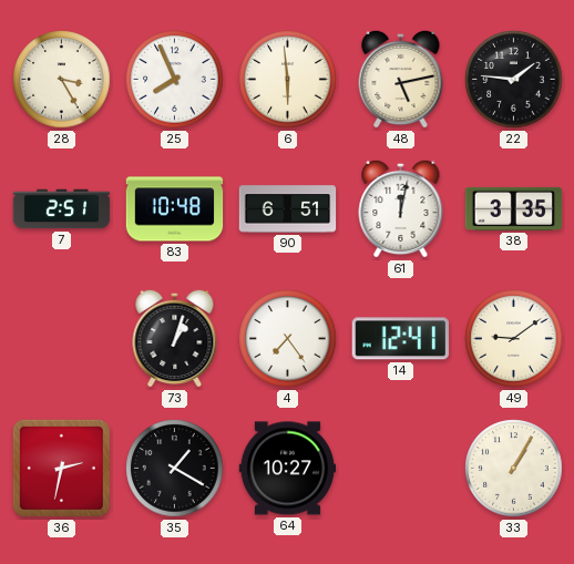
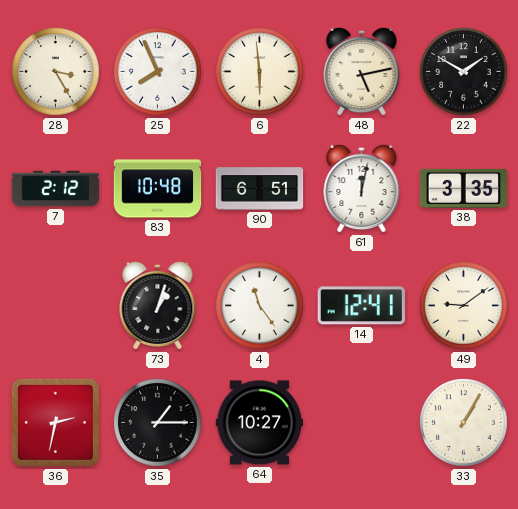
22: 1:46 -> 1:50 (464, 72)
7: 2:51 -> 2:12 (56, 189)
4: 7:24 -> 11:24 (260, 306)
35: 1:20 -> 1:15 (158, 423)
